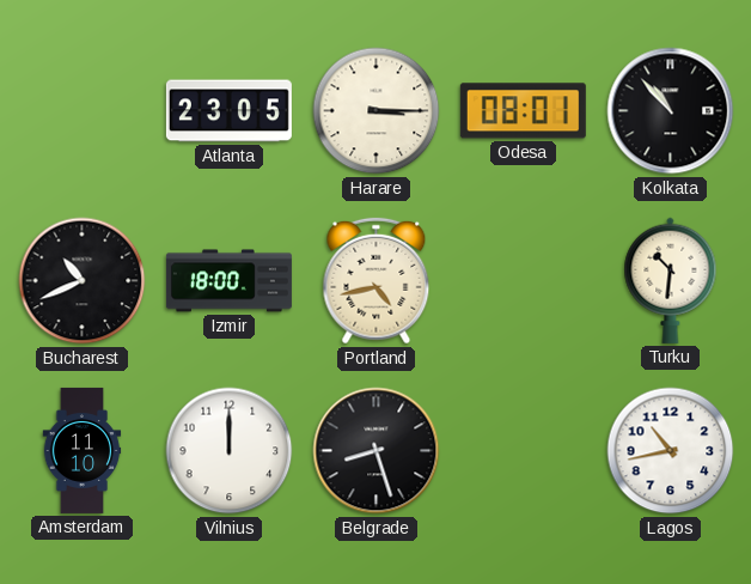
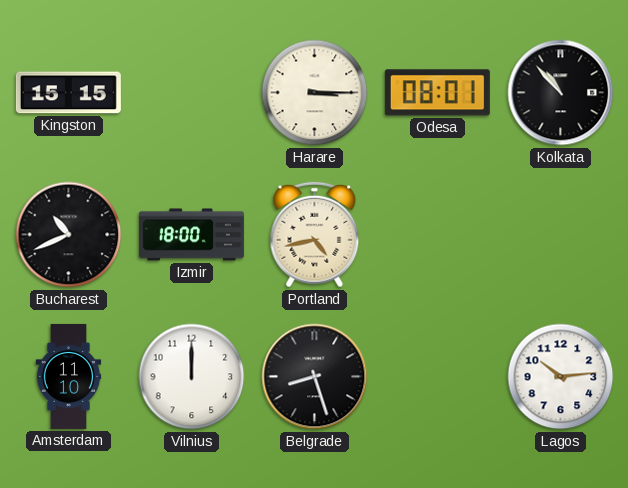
Kingston: none -> 15:15 (68, 93)
Atlanta: 23:05 -> none (228, 111)
Turku: 10:31 -> none (671, 280)
Lagos: 10:43 -> 10:14 (561, 377)
